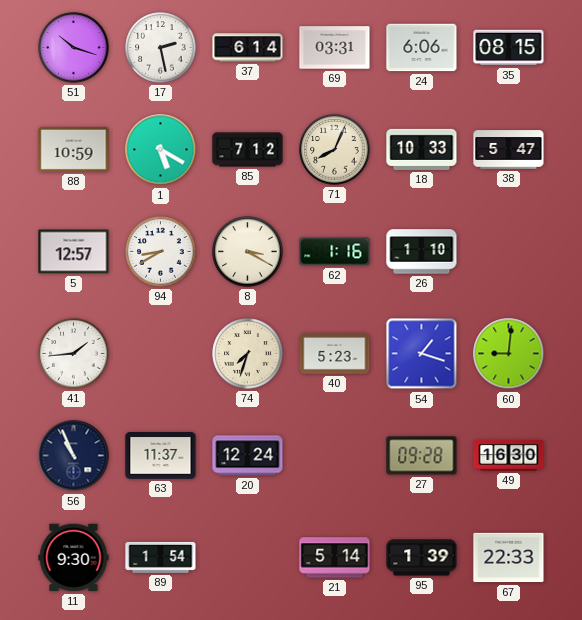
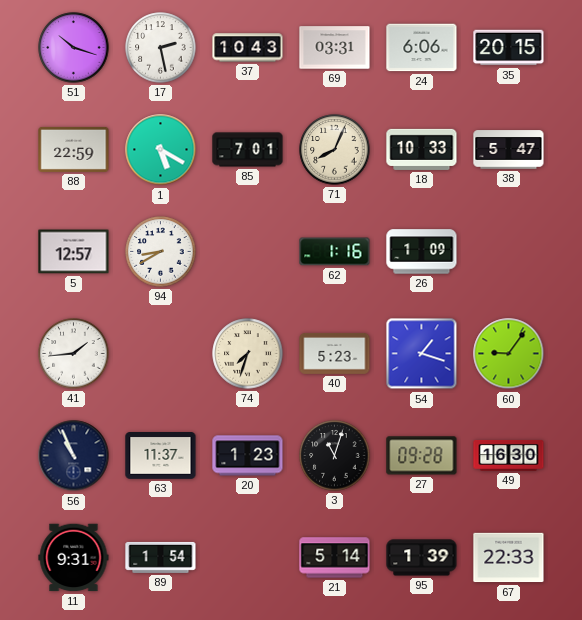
37: 6:14 -> 10:43 (248, 48)
35: 08:15 -> 20:15 (509, 48)
88: 10:59 -> 22:59 (74, 149)
85: 7:12 -> 7:01 (248, 150)
8: 3:20 -> none (248, 252)
26: 1:10 -> 1:09 (422, 252)
60: 9:01 -> 9:06 (509, 354)
20: 12:24 -> 1:23 (248, 456)
3: none -> 11:03 (335, 456)
11: 9:30 -> 9:31 (74, 558)
